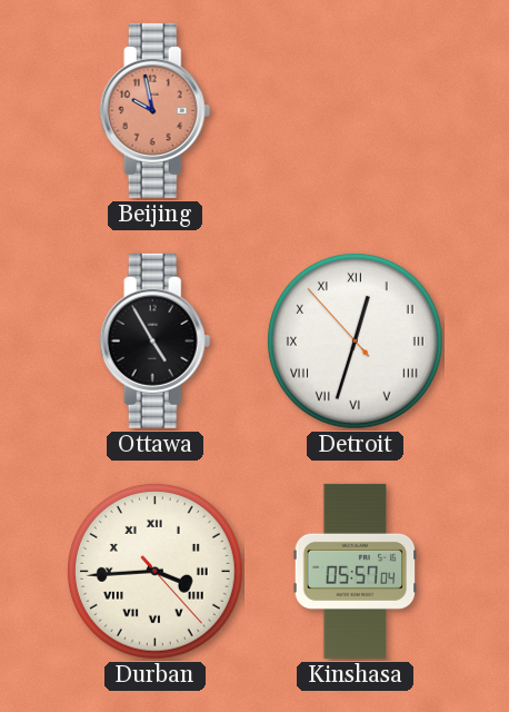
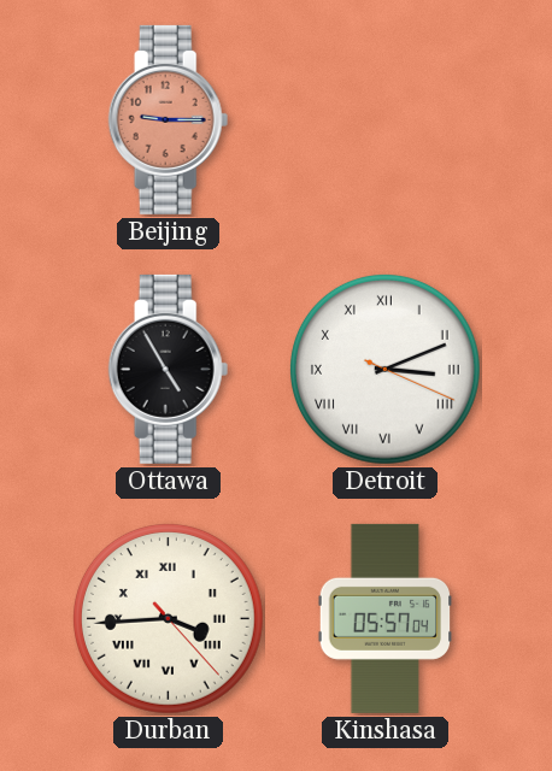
Beijing: 9:58 -> 9:15 (169, 119)
Detroit: 12:32 -> 3:11 (384, 369)
